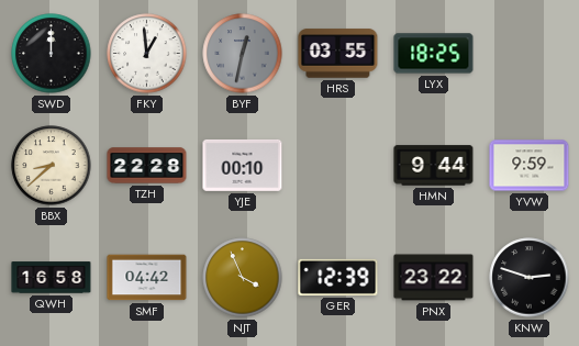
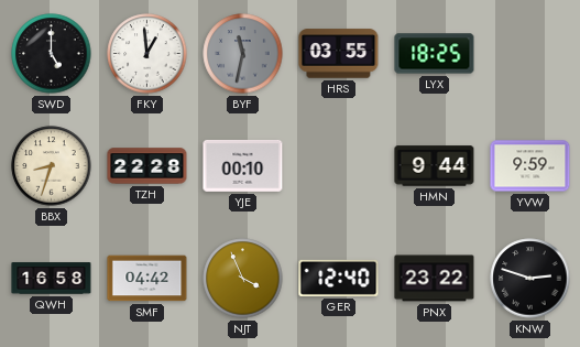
SWD: 12:00 -> 5:00 (52, 54)
BYF: 12:32 -> 11:32 (243, 54)
BBX: 8:38 -> 8:33 (52, 166)
GER: 12:39 -> 12:40 (339, 278)
